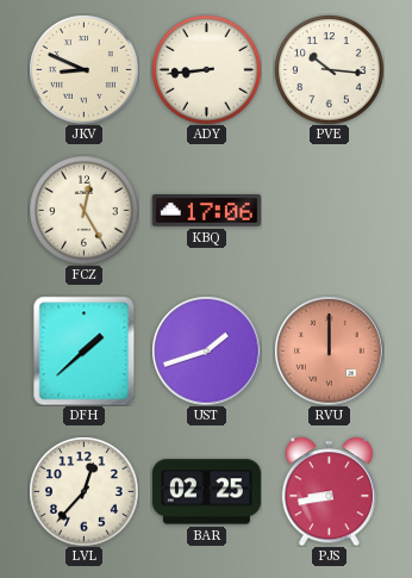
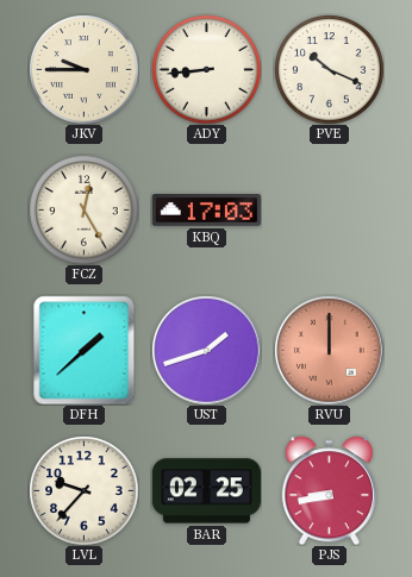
JKV: 8:49 -> 9:45 (83, 69)
PVE: 10:16 -> 10:19 (329, 69)
KBQ: 17:06 -> 17:03 (206, 211)
LVL: 12:37 -> 9:37 (83, 490)
